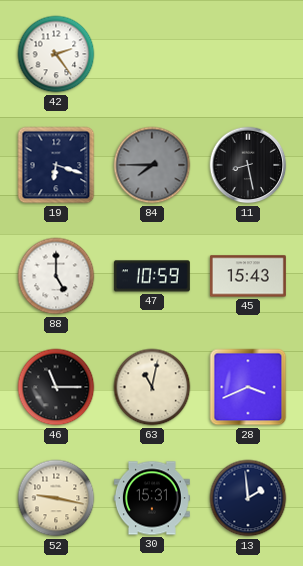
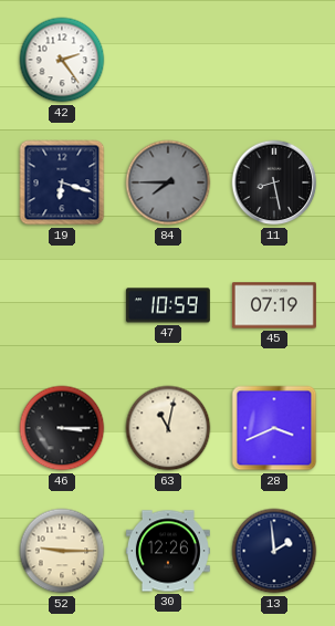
88: 5:00 -> none (56, 276)
45: 15:43 -> 07:19 (274, 305)
46: 11:15 -> 3:15 (62, 428)
52: 9:17 -> 9:15 (62, 551)
30: 15:31 -> 12:26 (168, 551)
